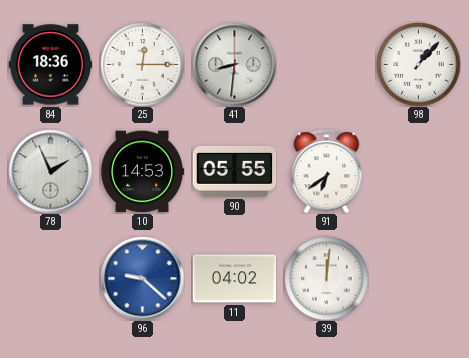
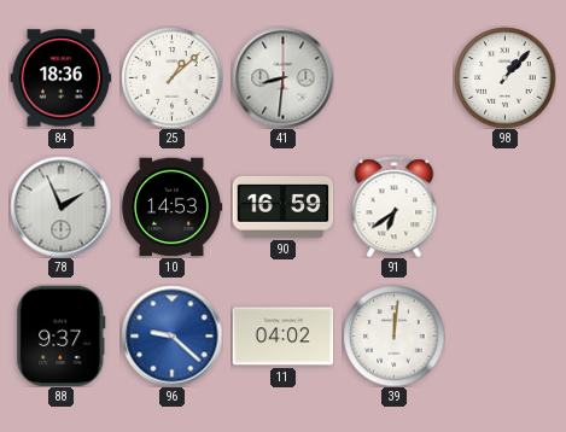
25: 12:15 -> 1:08 (171, 77)
90: 05:55 -> 16:59 (282, 206)
88: none -> 9:37 (62, 335)
